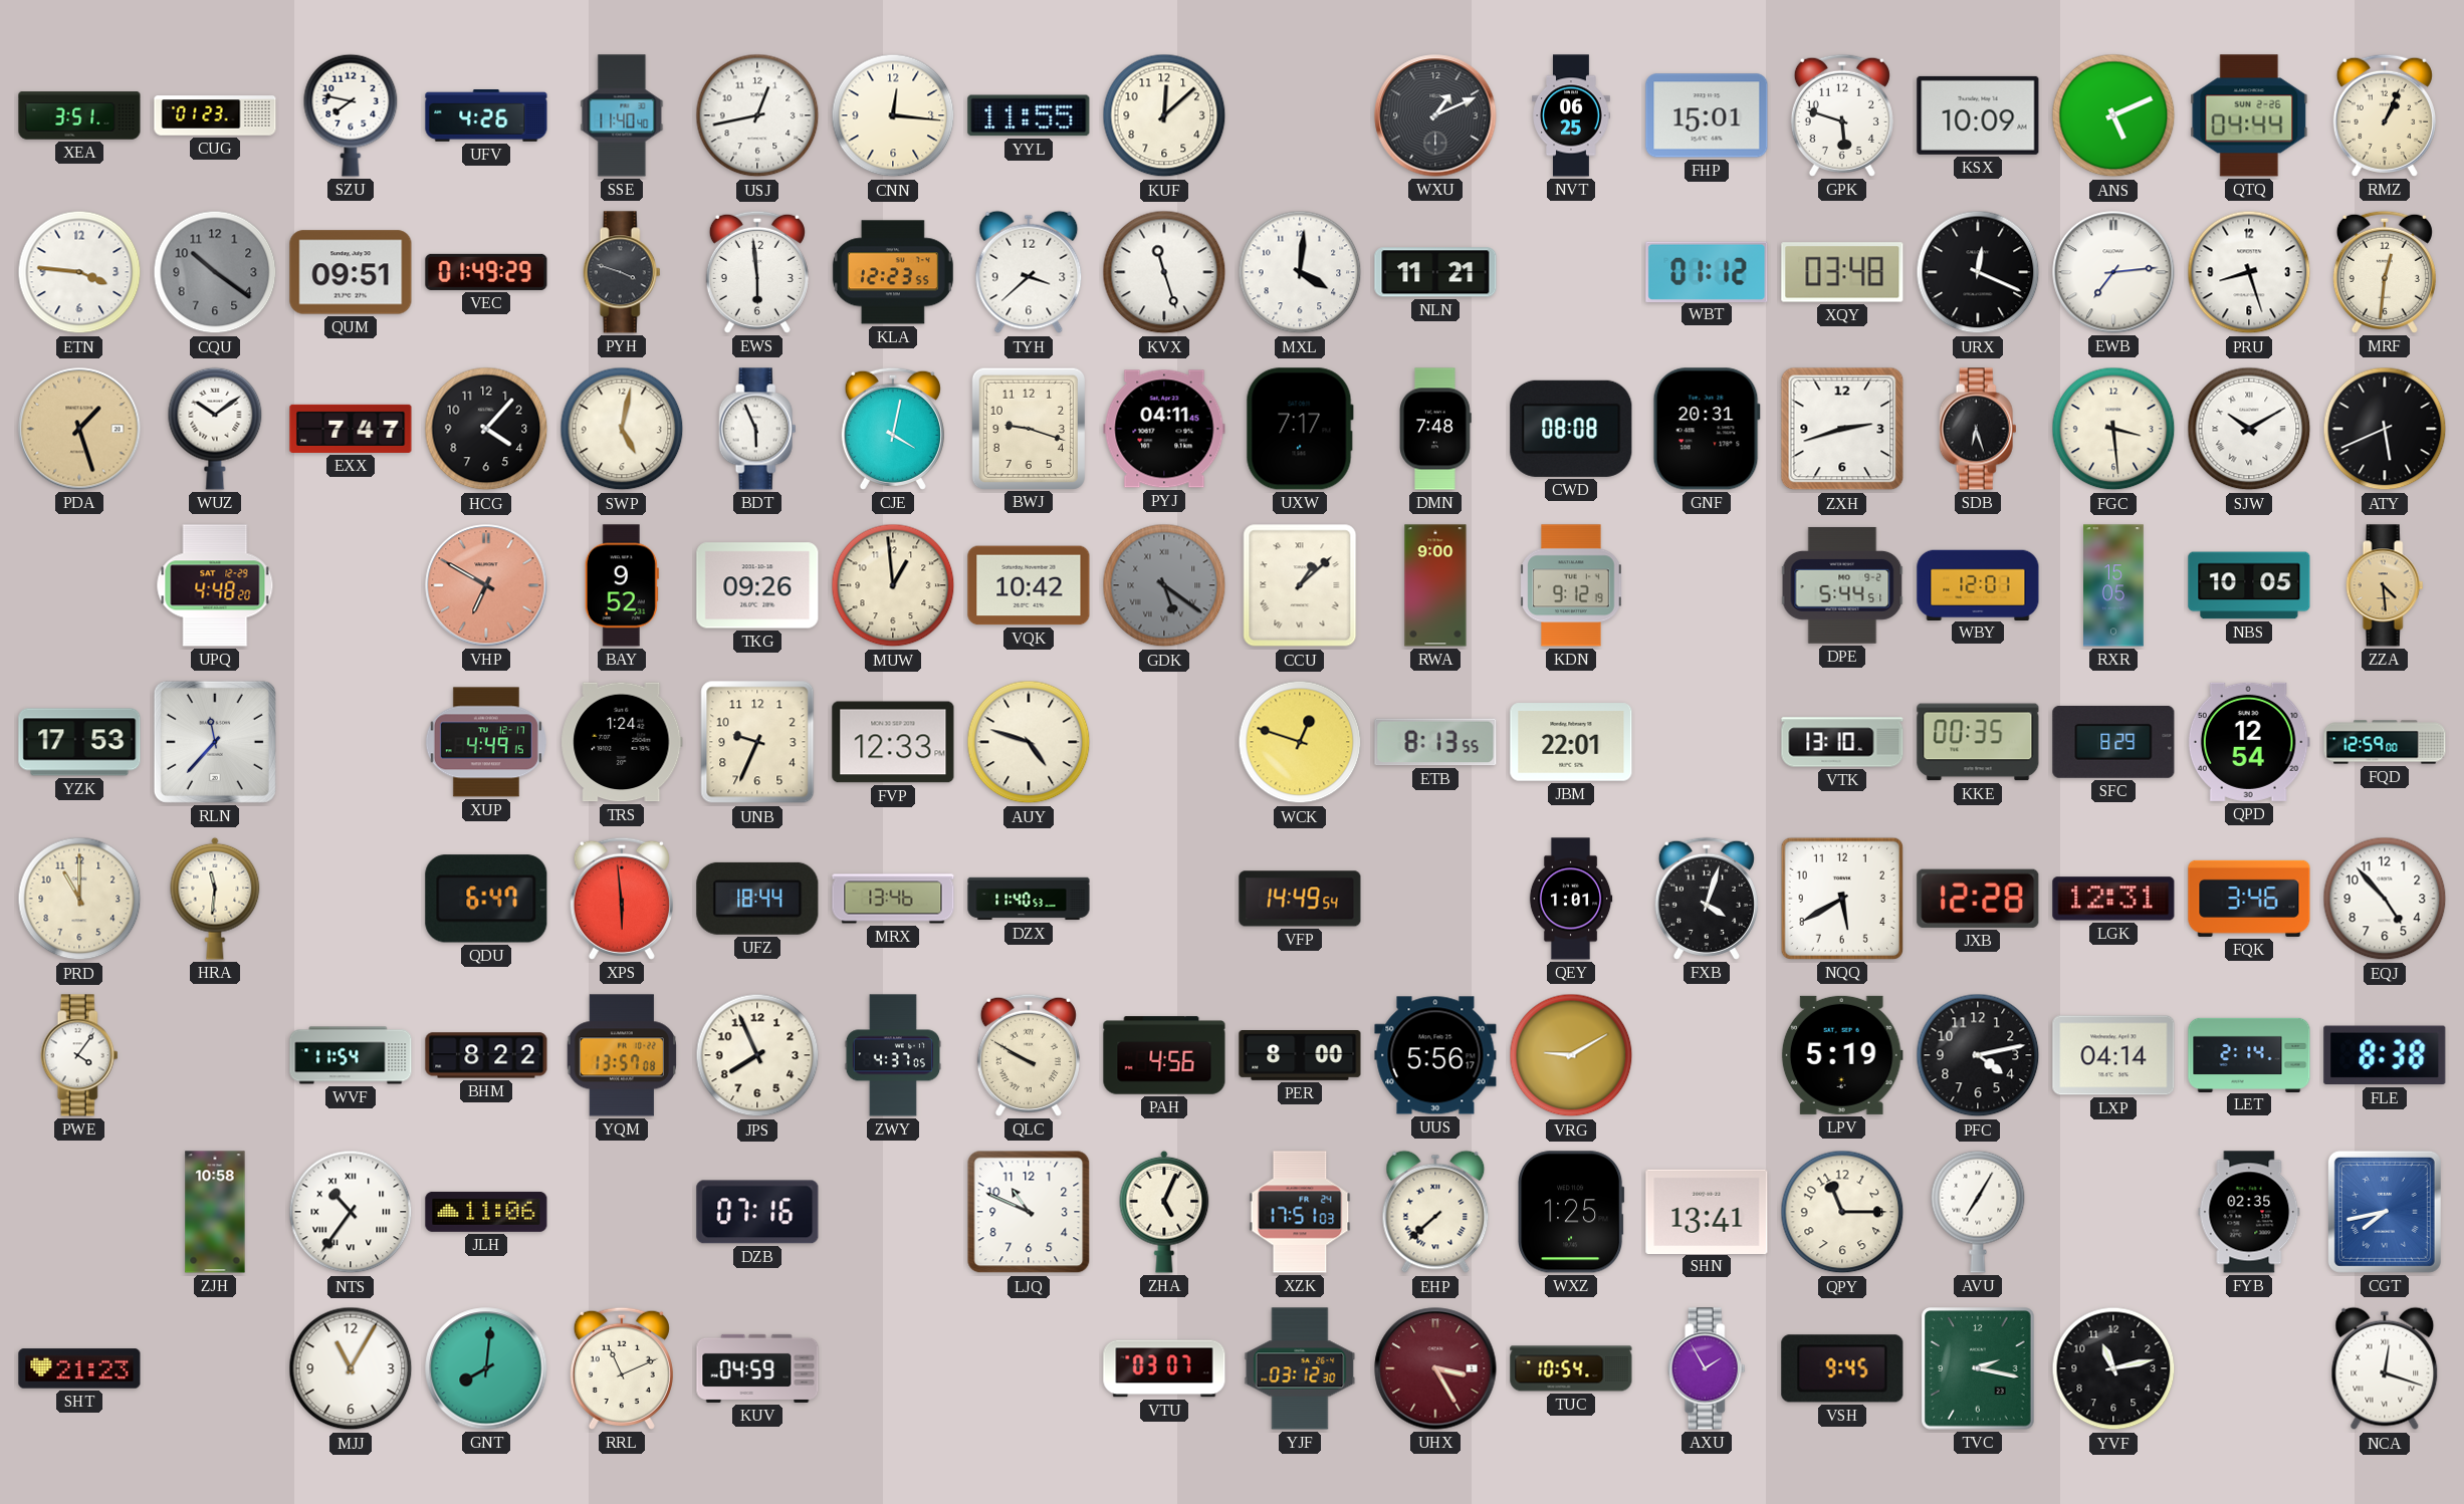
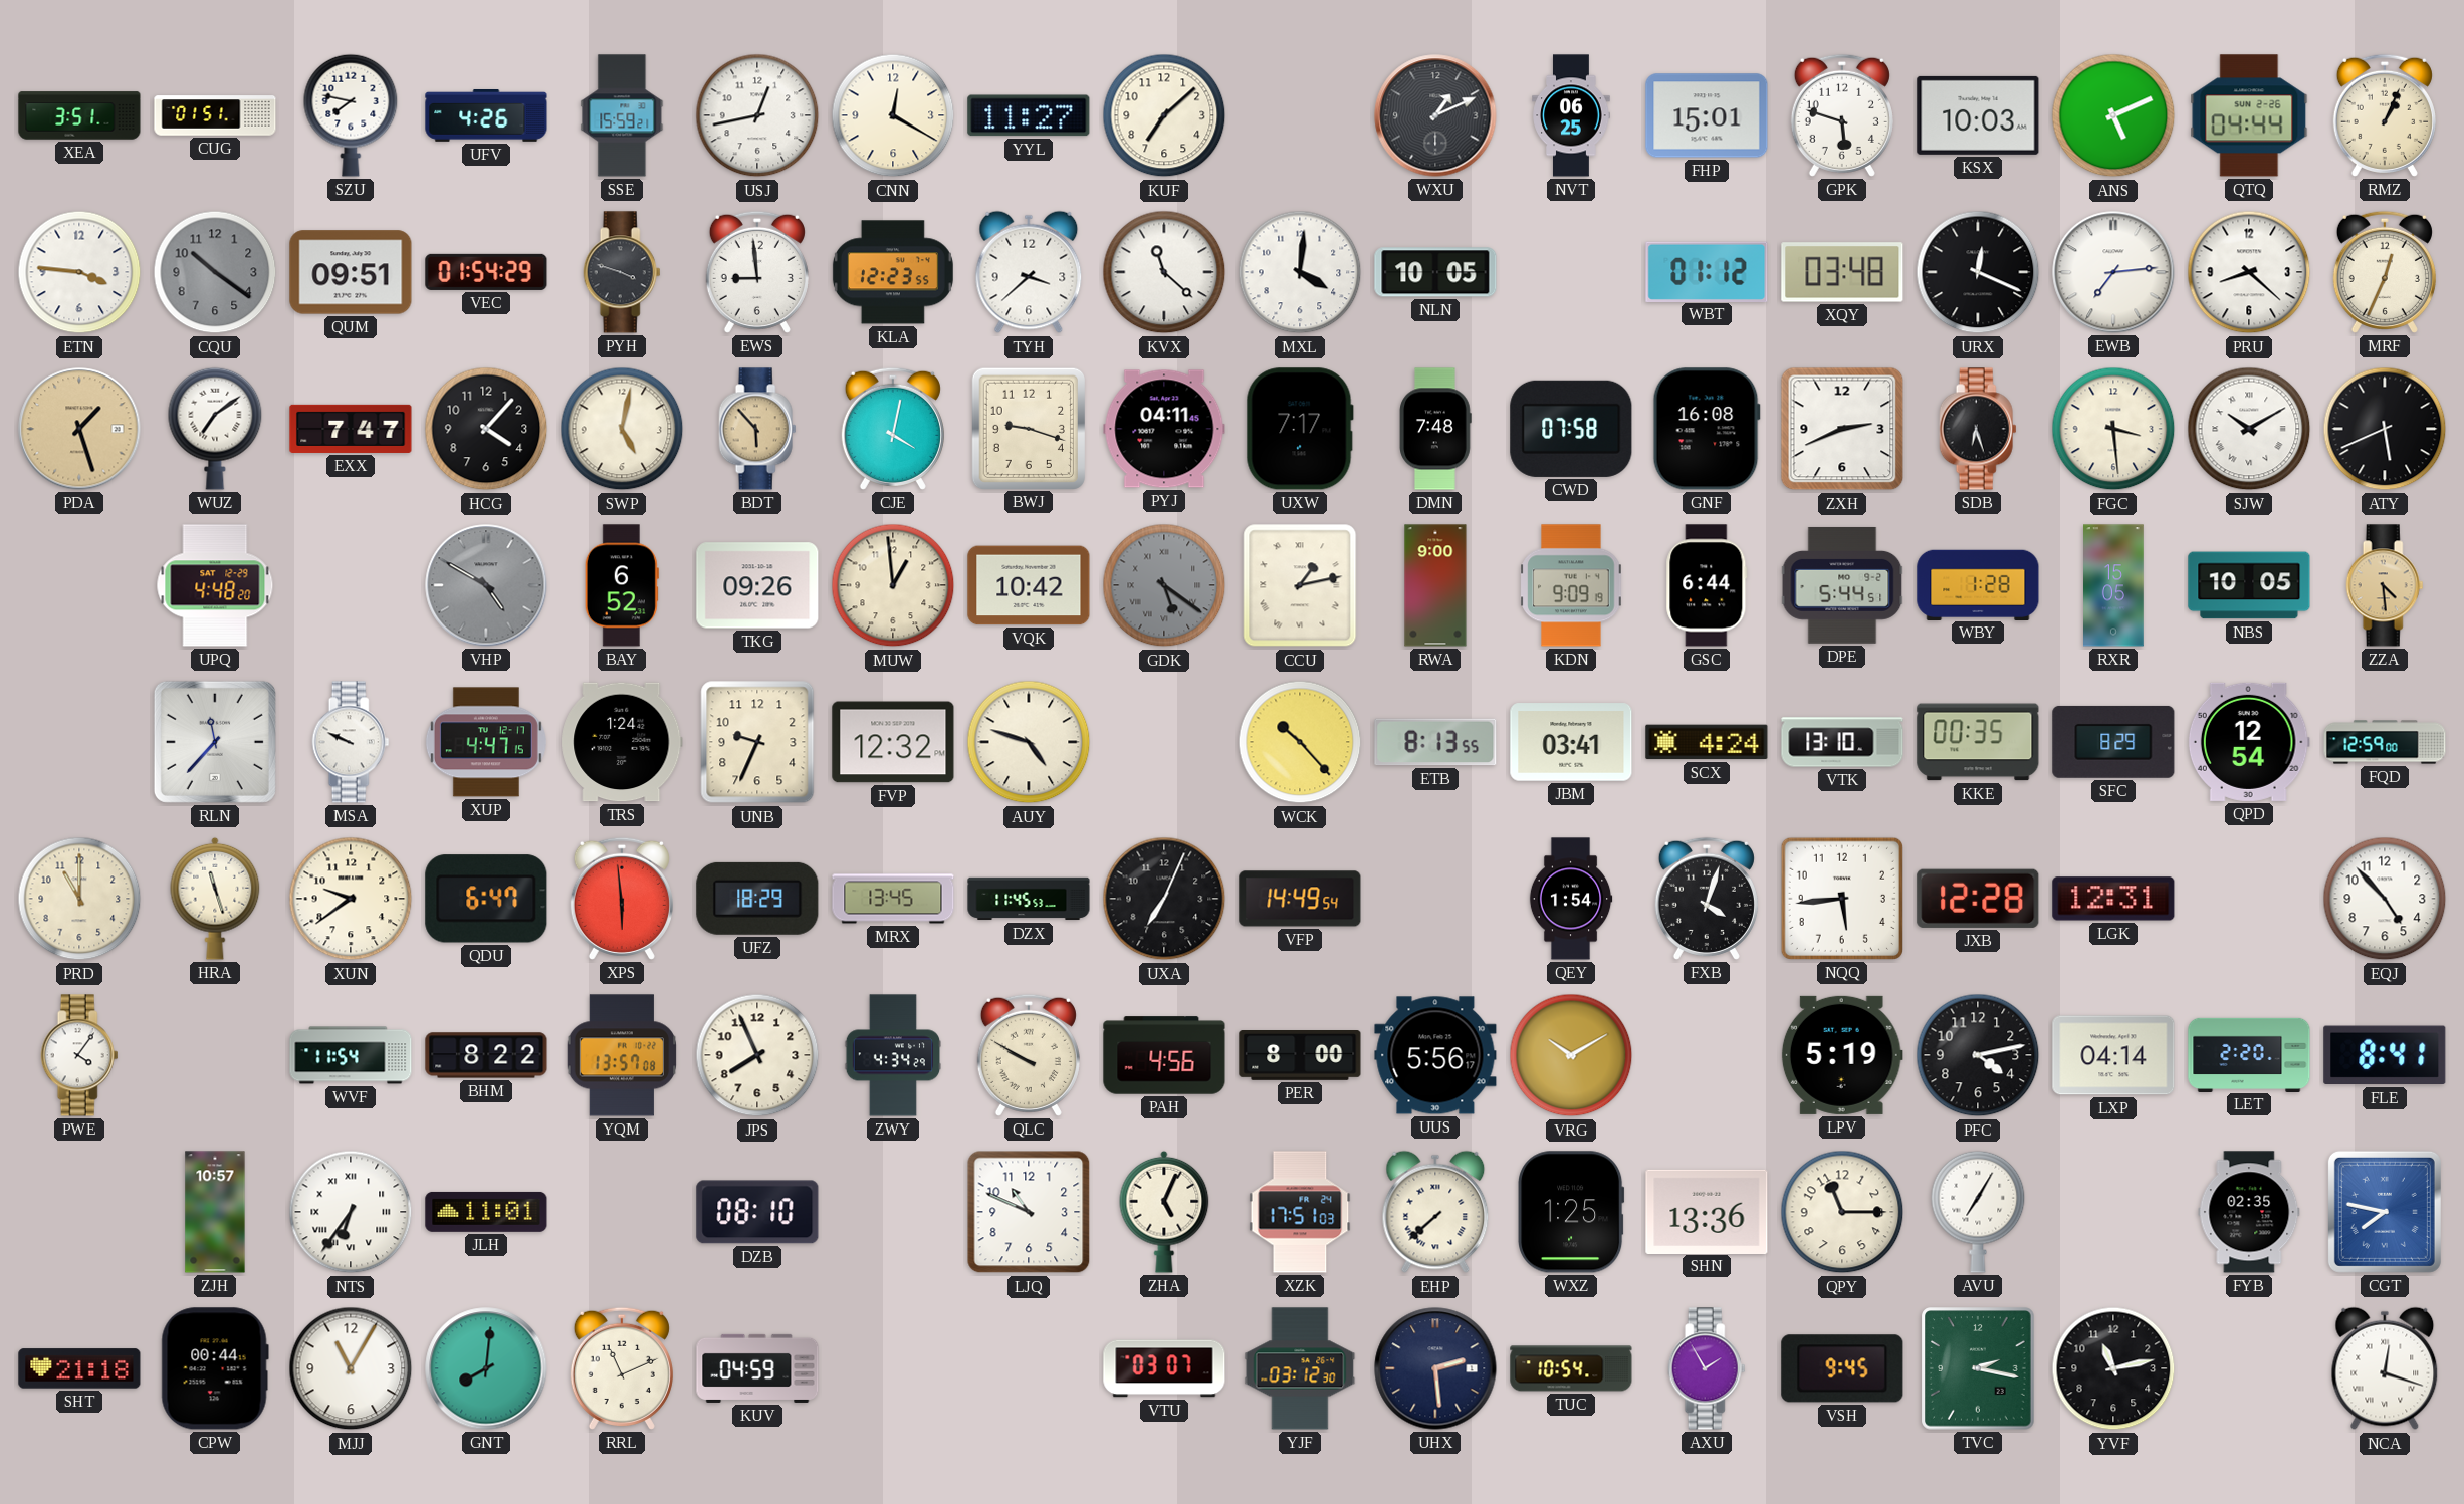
CUG: 01:23 -> 01:51 (215, 115)
SSE: 11:40 -> 15:59 (622, 115)
CNN: 12:16 -> 12:20 (893, 115)
YYL: 11:55 -> 11:27 (1029, 115)
KUF: 12:08 -> 7:08 (1164, 115)
KSX: 10:09 -> 10:03 (1978, 115)
VEC: 01:49 -> 01:54 (486, 272)
EWS: 5:59 -> 8:59 (757, 272)
KVX: 11:27 -> 11:22 (1164, 272)
NLN: 11:21 -> 10:05 (1435, 272)
PRU: 8:27 -> 8:22 (2249, 272)
MRF: 12:31 -> 12:34 (2385, 272)
WUZ: 10:09 -> 7:09 (215, 429)
BDT: 5:56 -> 5:53 (757, 429)
BDT dial: white -> champagne (757, 429)
CWD: 08:08 -> 07:58 (1571, 429)
GNF: 20:31 -> 16:08 (1707, 429)
ZXH: 2:42 -> 2:41 (1842, 429)
VHP: 6:50 -> 4:50 (486, 585)
VHP dial: salmon -> grey (486, 585)
BAY: 9:52 -> 6:52 (622, 585)
CCU: 1:08 -> 1:13 (1300, 585)
KDN: 9:12 -> 9:09 (1571, 585)
GSC: none -> 6:44 (1707, 585)
WBY: 12:01 -> 1:28 (1978, 584)
YZK: 17:53 -> none (79, 742)
MSA: none -> 9:49 (351, 742)
XUP: 4:49 -> 4:47 (486, 742)
FVP: 12:33 -> 12:32 (893, 742)
WCK: 12:48 -> 10:23 (1300, 742)
JBM: 22:01 -> 03:41 (1571, 742)
SCX: none -> 4:24 (1707, 742)
HRA: 11:31 -> 11:27 (215, 899)
XUN: none -> 9:39 (351, 899)
UFZ: 18:44 -> 18:29 (757, 899)
MRX: 13:46 -> 13:45 (893, 899)
DZX: 11:40 -> 11:45 (1029, 899)
UXA: none -> 7:04 (1164, 899)
QEY: 1:01 -> 1:54 (1571, 899)
NQQ: 5:40 -> 5:44 (1842, 899)
FQK: 3:46 -> none (2249, 899)
ZWY: 4:37 -> 4:34 (892, 1055)
VRG: 9:10 -> 10:10 (1571, 1055)
LET: 2:14 -> 2:20 (2249, 1054)
FLE: 8:38 -> 8:41 (2385, 1055)
ZJH: 10:58 -> 10:57 (215, 1212)
NTS: 10:36 -> 6:36 (351, 1212)
JLH: 11:06 -> 11:01 (486, 1212)
DZB: 07:16 -> 08:10 (757, 1212)
SHN: 13:41 -> 13:36 (1707, 1211)
CGT: 7:43 -> 7:47 (2385, 1212)
SHT: 21:23 -> 21:18 (79, 1368)
CPW: none -> 00:44 (215, 1368)
UHX: 3:25 -> 2:29 (1435, 1368)
UHX dial: burgundy -> navy (1435, 1368)
